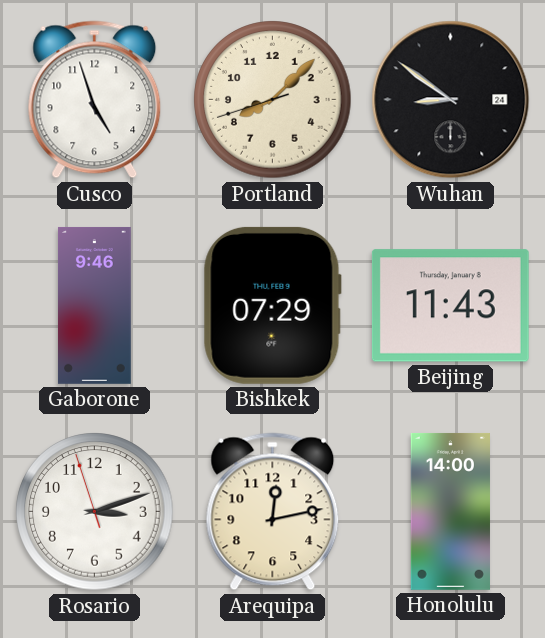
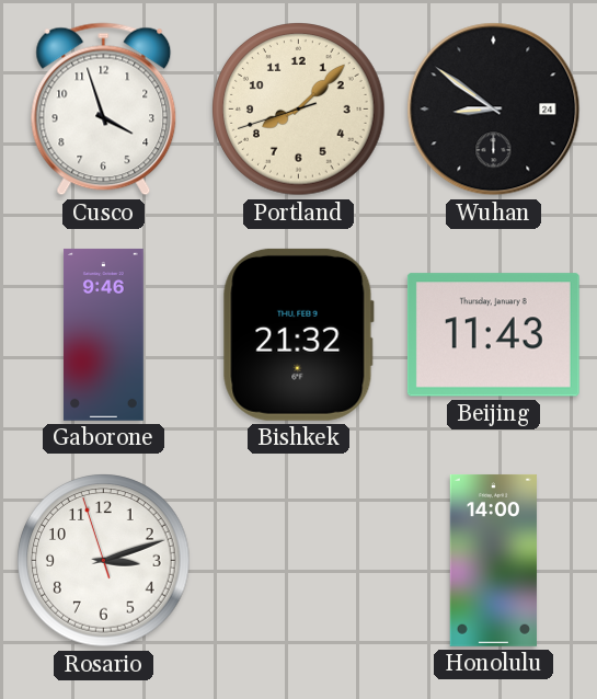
Cusco: 4:57 -> 3:57 (104, 110)
Bishkek: 07:29 -> 21:32 (298, 334)
Arequipa: 12:13 -> none (273, 512)
